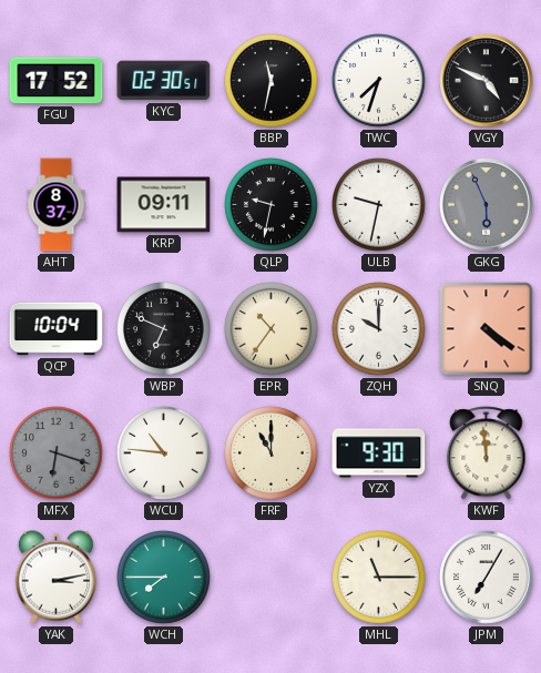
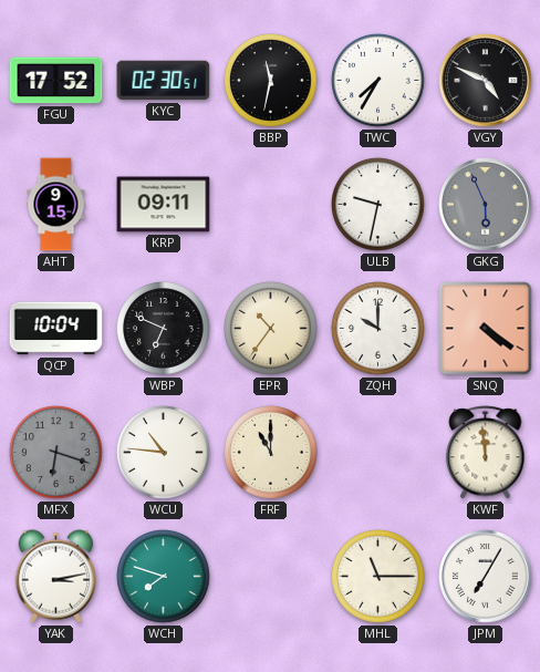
TWC: 7:33 -> 7:35 (378, 81)
AHT: 8:37 -> 9:15 (56, 205)
QLP: 9:32 -> none (272, 205)
YZX: 9:30 -> none (379, 453)
WCH: 7:45 -> 7:48 (164, 577)
